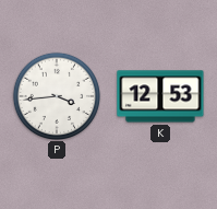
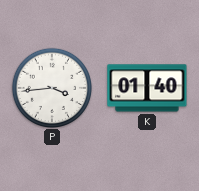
K: 12:53 -> 01:40 (147, 88)
